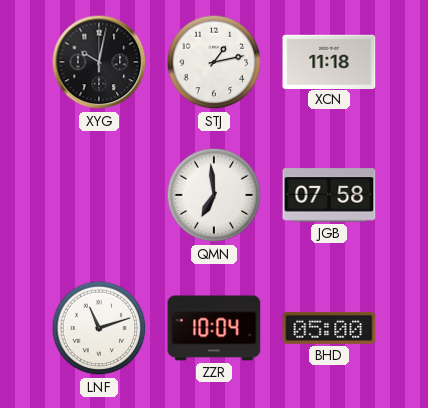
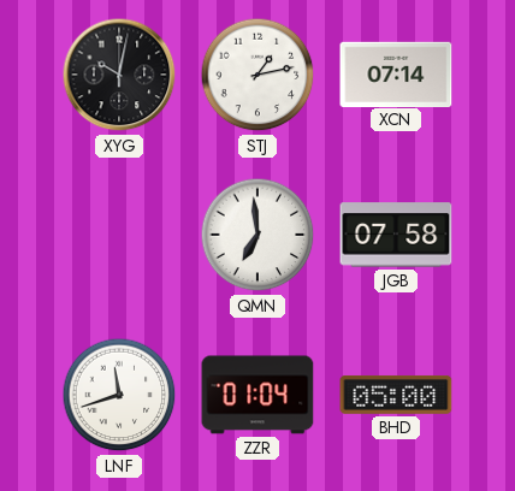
XCN: 11:18 -> 07:14 (396, 73)
LNF: 11:12 -> 11:42 (119, 395)
ZZR: 10:04 -> 01:04 (257, 395)
